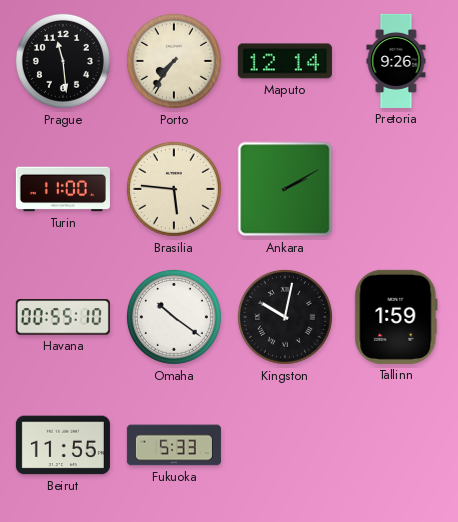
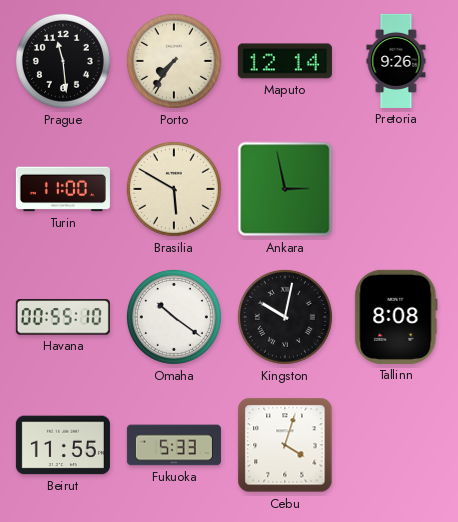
Brasilia: 5:46 -> 5:50 (174, 189)
Ankara: 2:10 -> 2:58 (285, 189)
Tallinn: 1:59 -> 8:08 (396, 317)
Cebu: none -> 4:03 (285, 445)
